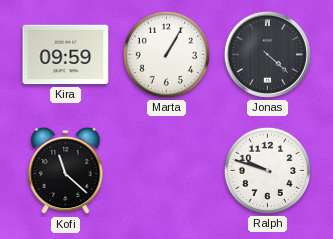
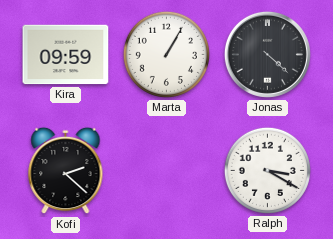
Kofi: 11:22 -> 2:22 (66, 171)
Ralph: 9:48 -> 3:20 (267, 170)
